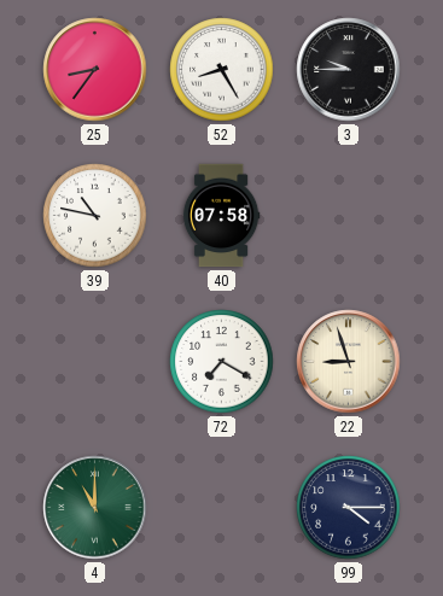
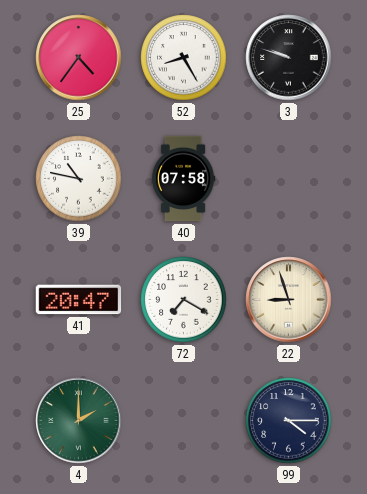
25: 8:36 -> 4:36 (79, 58)
3: 9:45 -> 9:48 (289, 58)
41: none -> 20:47 (79, 300)
4: 11:00 -> 2:00 (79, 421)
